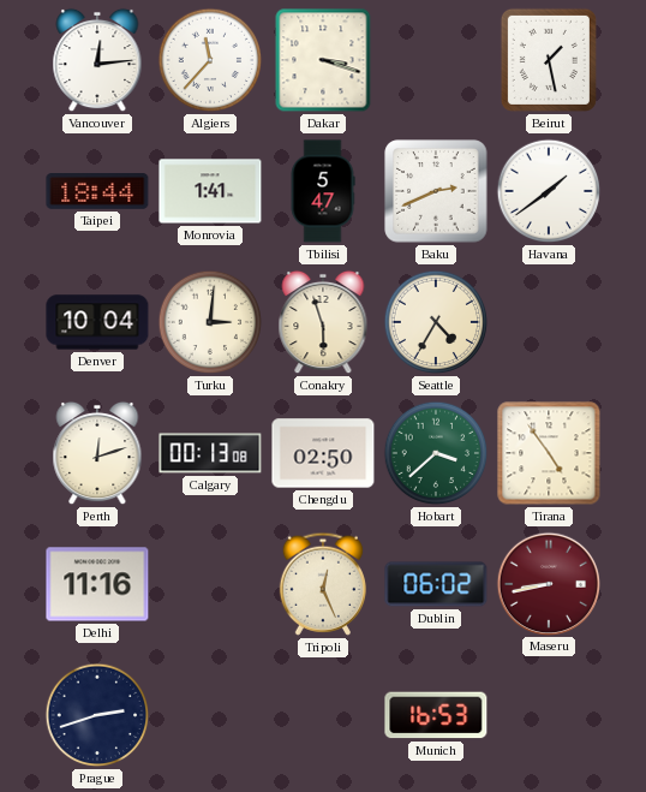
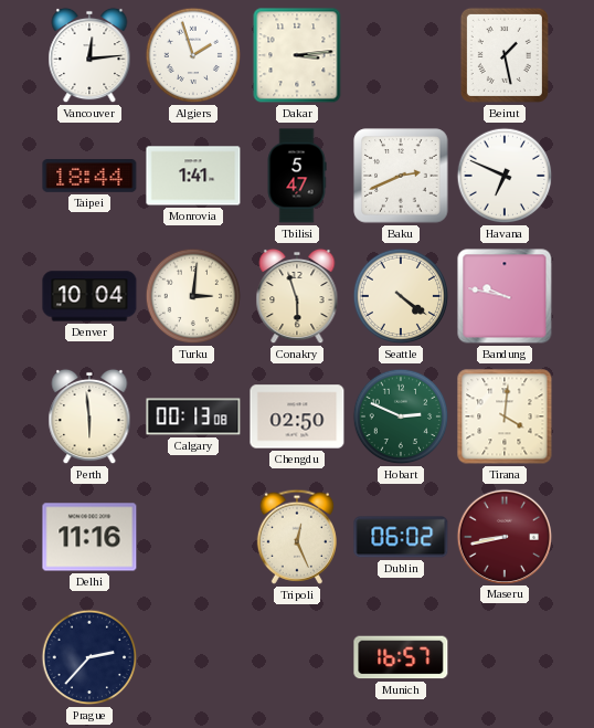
Algiers: 11:37 -> 1:57 (193, 55)
Dakar: 3:18 -> 3:14 (297, 55)
Havana: 1:39 -> 6:49 (505, 176)
Seattle: 4:35 -> 4:21 (401, 296)
Bandung: none -> 9:47 (505, 296)
Perth: 12:12 -> 5:59 (89, 416)
Hobart: 3:38 -> 2:49 (401, 416)
Tirana: 4:54 -> 4:01 (505, 416)
Prague: 2:42 -> 2:37 (89, 657)
Munich: 16:53 -> 16:57 (401, 657)
